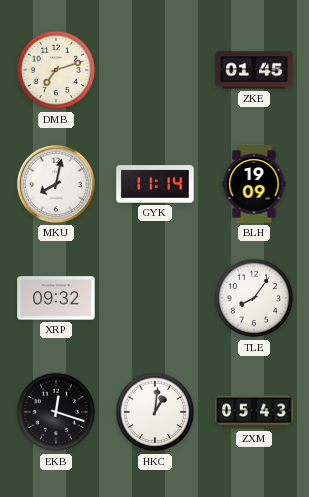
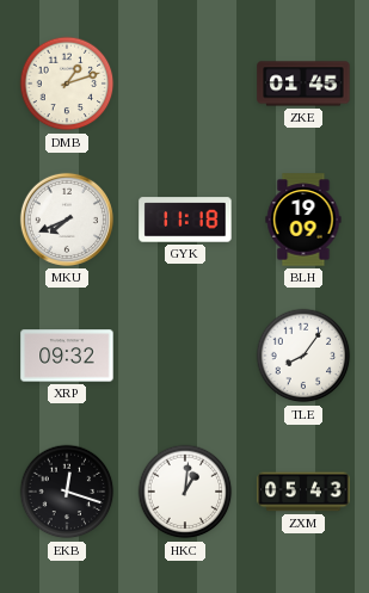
DMB: 7:12 -> 1:12 (67, 84)
MKU: 8:02 -> 7:41 (67, 220)
GYK: 11:14 -> 11:18 (185, 220)
